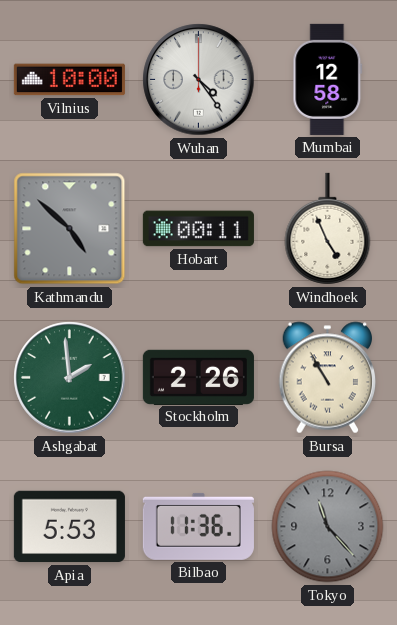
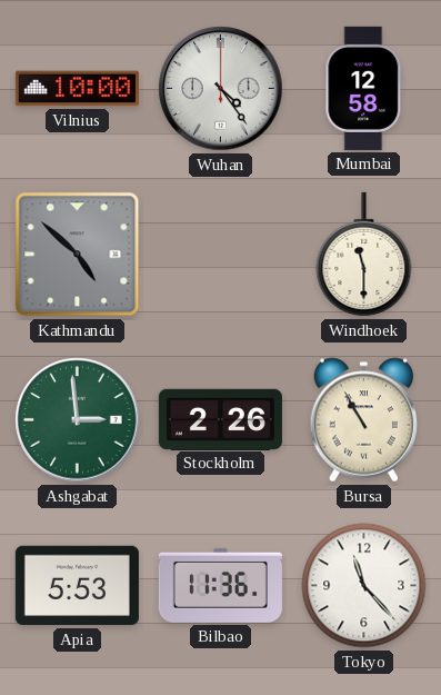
Hobart: 00:11 -> none (198, 229)
Windhoek: 4:56 -> 11:30 (364, 255)
Ashgabat: 1:59 -> 2:59 (78, 420)
Tokyo dial: grey -> white (364, 586)
